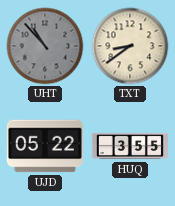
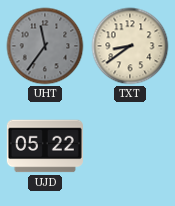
UHT: 10:53 -> 11:36 (45, 46)
HUQ: 3:55 -> none (130, 146)
